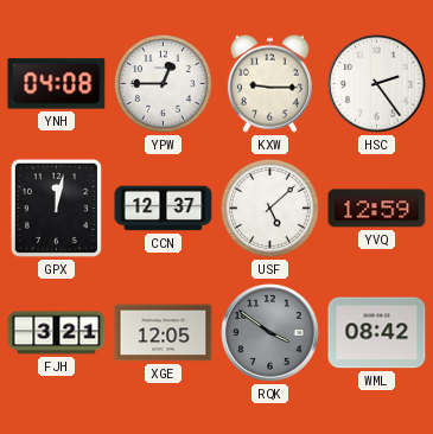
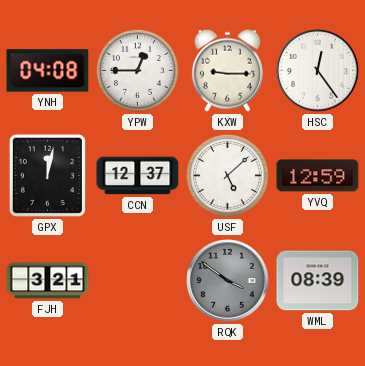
HSC: 2:24 -> 12:24 (318, 71)
XGE: 12:05 -> none (164, 333)
WML: 08:42 -> 08:39 (318, 281)
